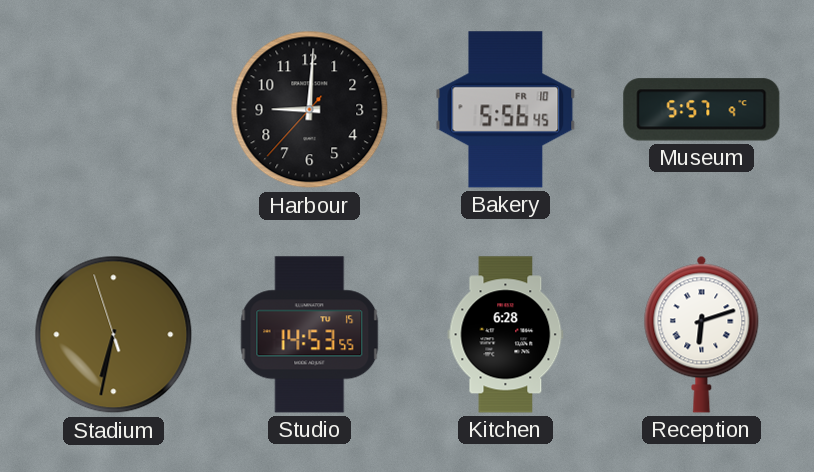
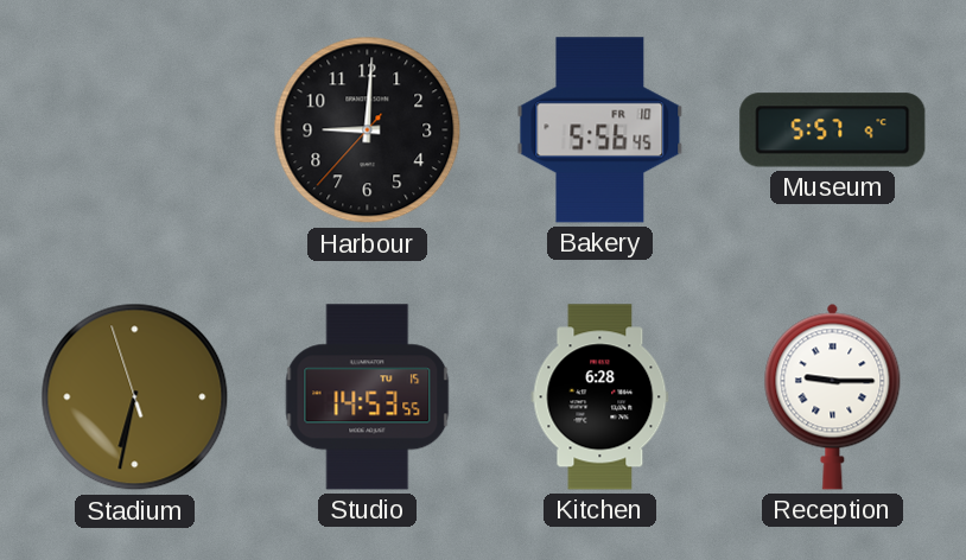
Reception: 6:12 -> 9:15 (833, 396)
